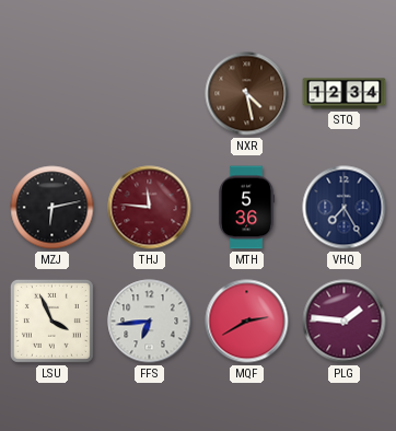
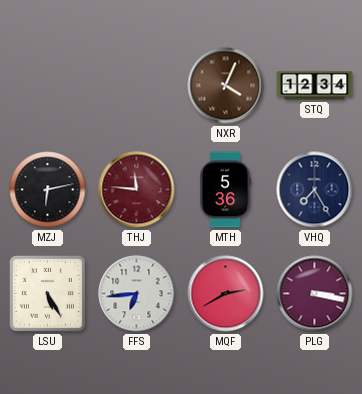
NXR: 4:28 -> 4:04 (226, 86)
LSU: 3:56 -> 5:25 (47, 293)
PLG: 1:46 -> 3:17 (315, 294)
